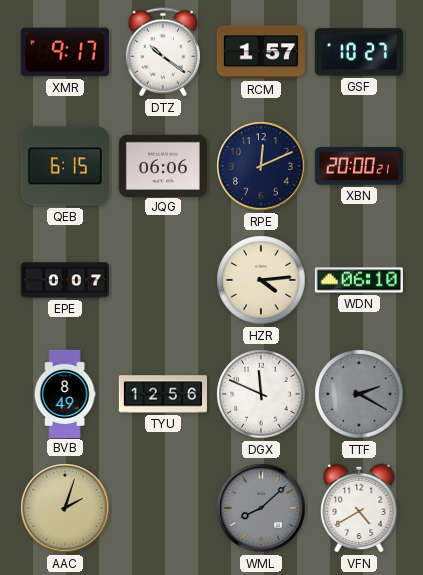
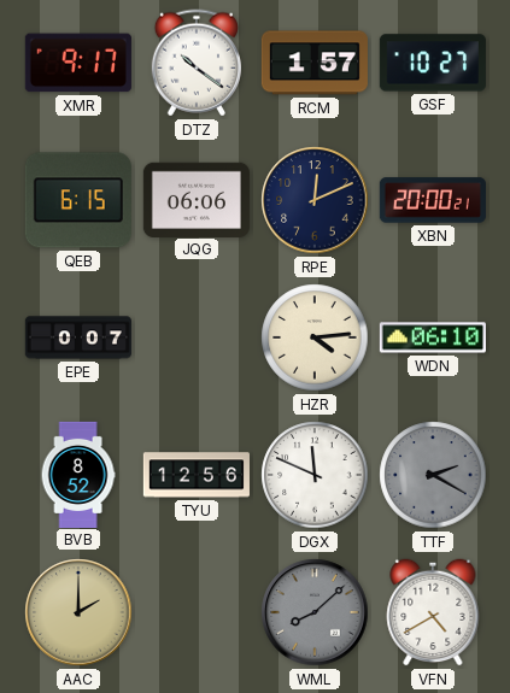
BVB: 8:49 -> 8:52 (78, 474)
AAC: 2:03 -> 2:00 (78, 612)
